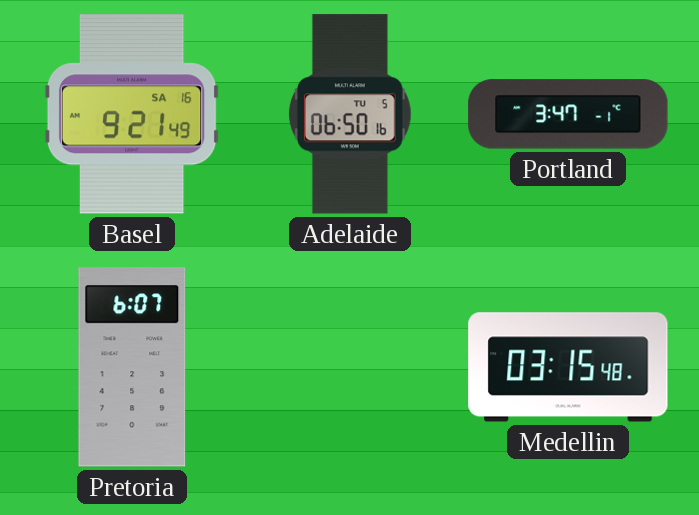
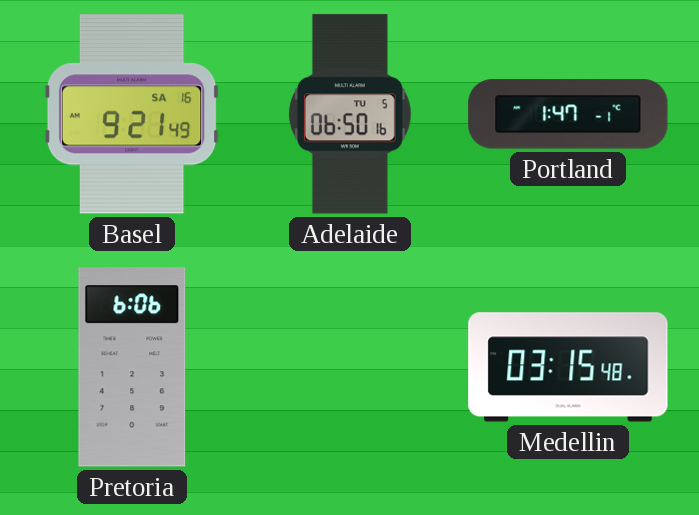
Portland: 3:47 -> 1:47 (568, 114)
Pretoria: 6:07 -> 6:06 (132, 367)
